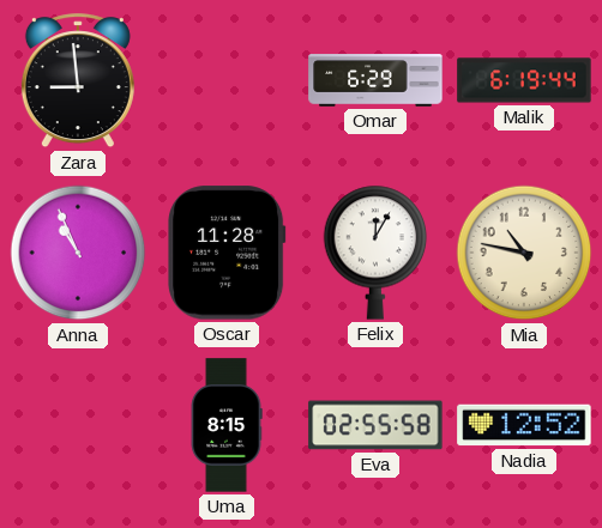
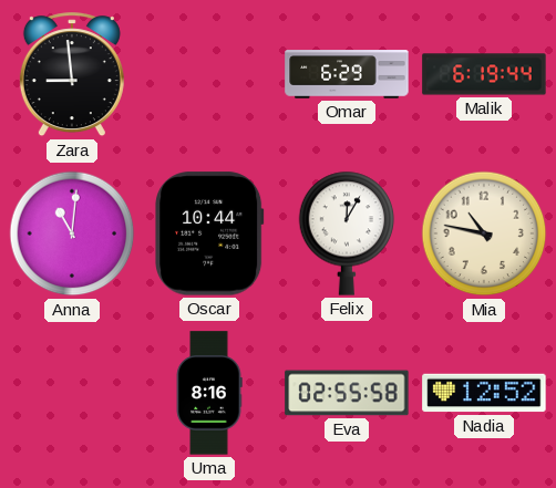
Anna: 10:56 -> 11:01 (72, 233)
Oscar: 11:28 -> 10:44 (209, 233)
Uma: 8:15 -> 8:16 (209, 393)
